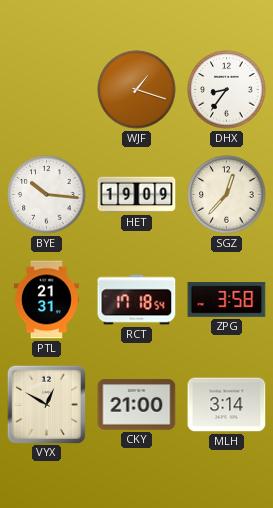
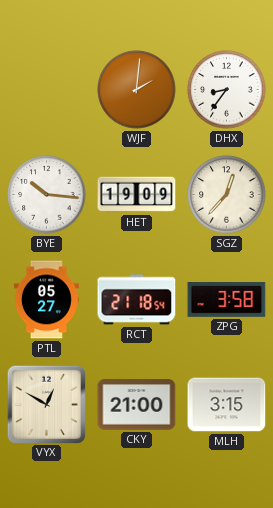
WJF: 1:18 -> 2:01 (137, 90)
PTL: 21:31 -> 05:27 (46, 300)
RCT: 17:18 -> 21:18 (137, 300)
MLH: 3:14 -> 3:15 (227, 405)
